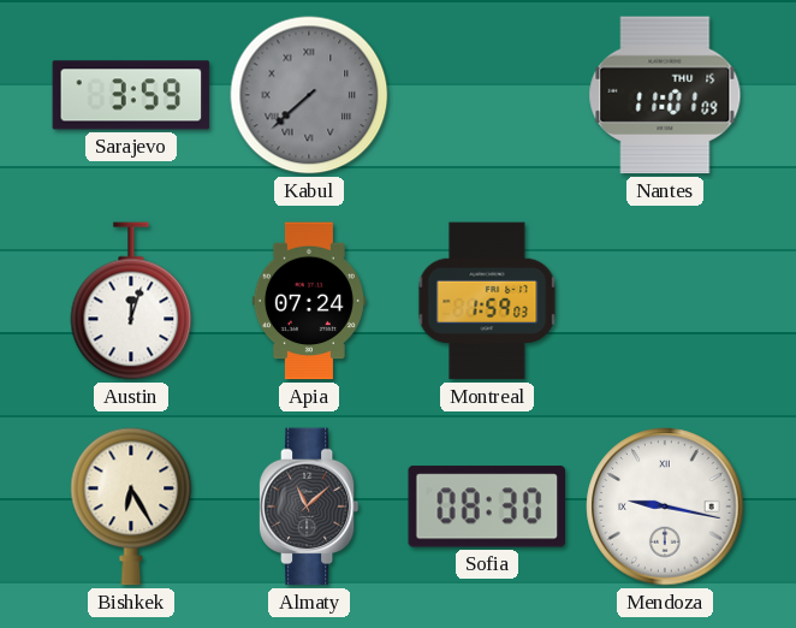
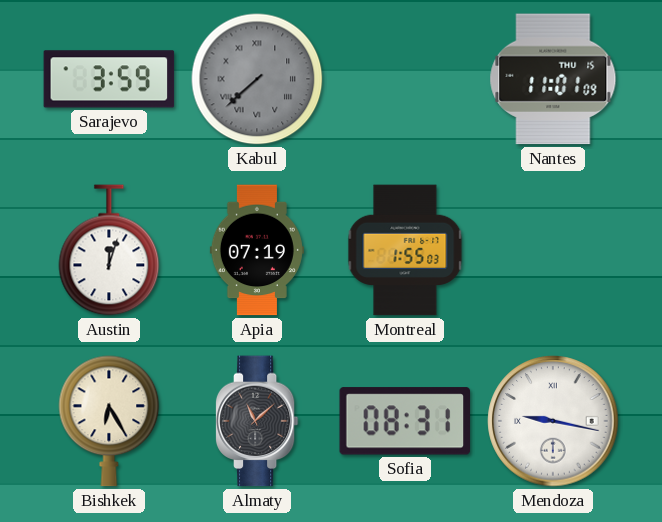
Apia: 07:24 -> 07:19 (257, 250)
Montreal: 1:59 -> 1:55 (405, 250)
Sofia: 08:30 -> 08:31 (405, 421)
